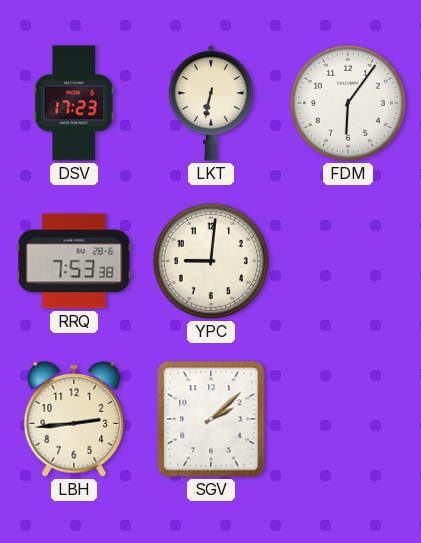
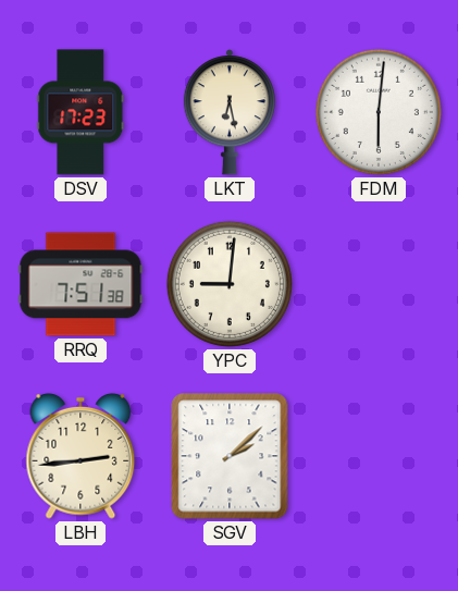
LKT: 6:32 -> 6:28 (228, 112)
FDM: 6:06 -> 6:01 (379, 112)
RRQ: 7:53 -> 7:51 (81, 284)
